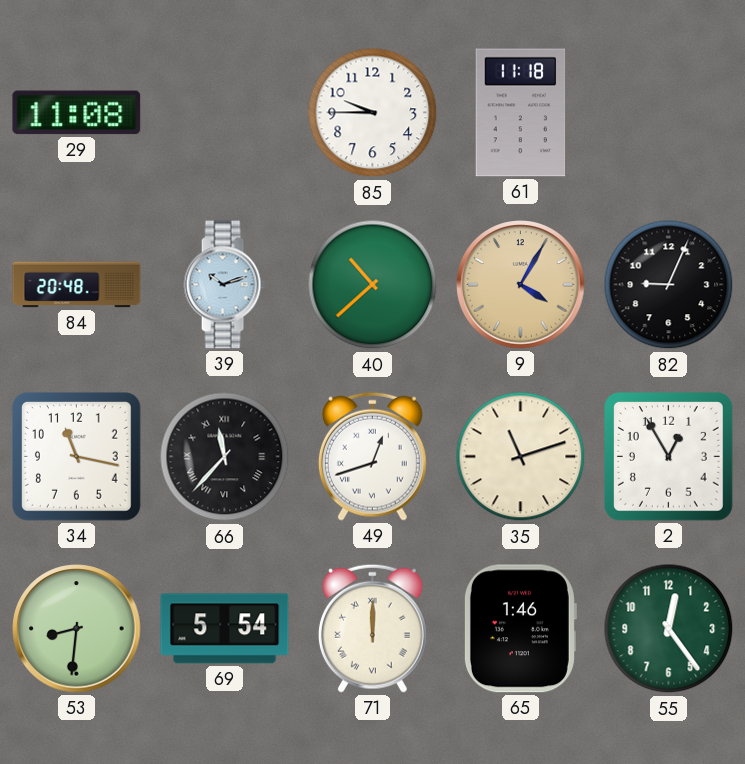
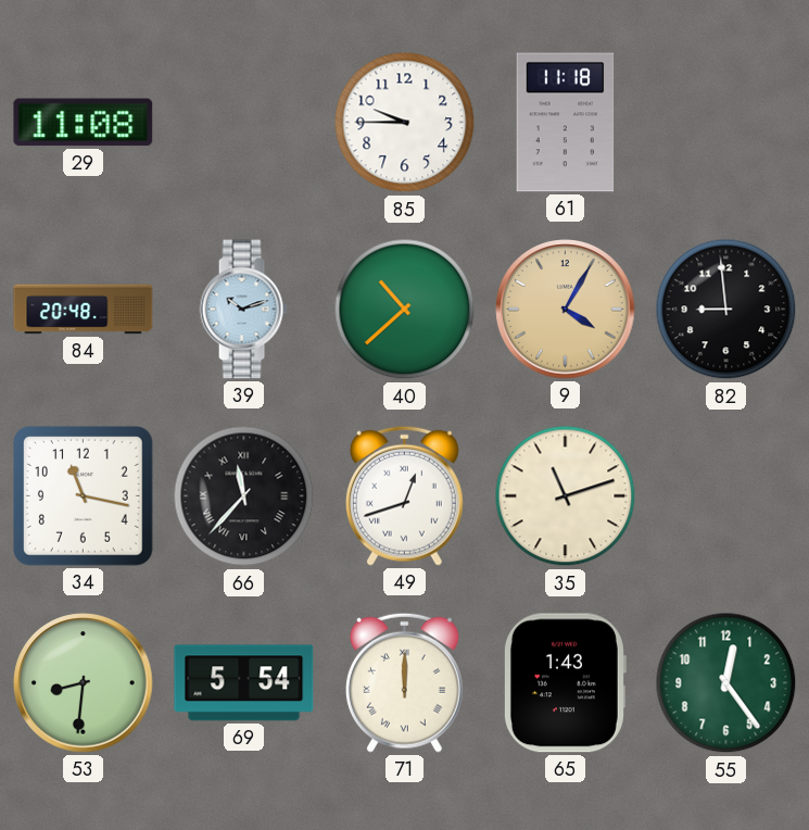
82: 9:04 -> 8:59 (726, 310)
2: 12:55 -> none (669, 457)
65: 1:46 -> 1:43 (565, 683)
